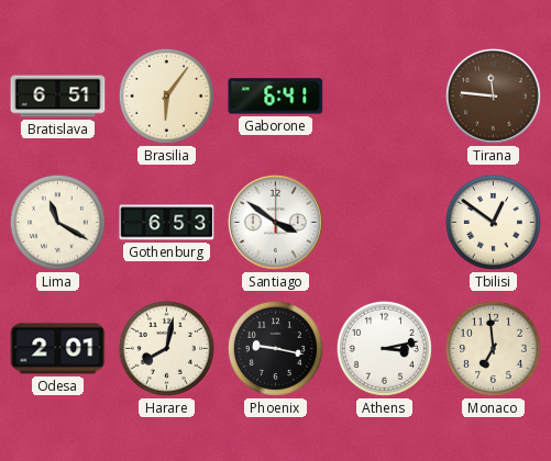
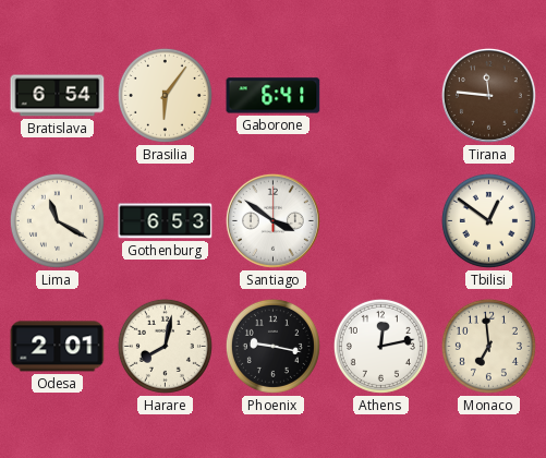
Bratislava: 6:51 -> 6:54 (58, 96)
Athens: 3:13 -> 12:13 (380, 346)
